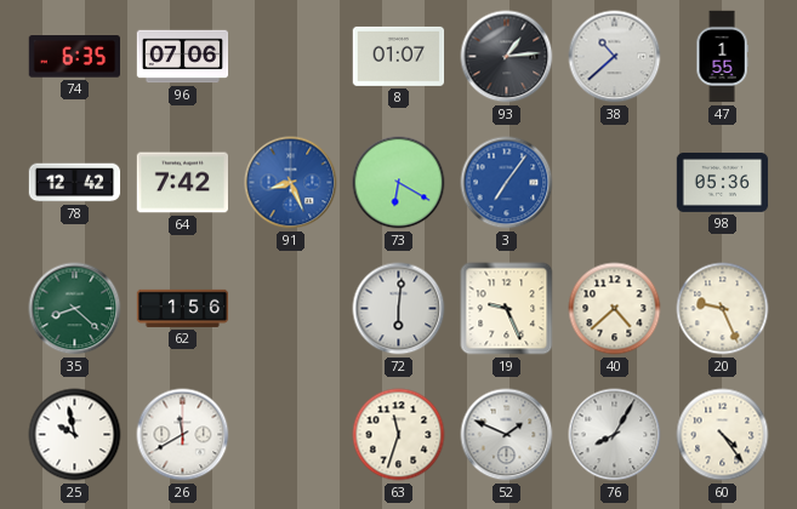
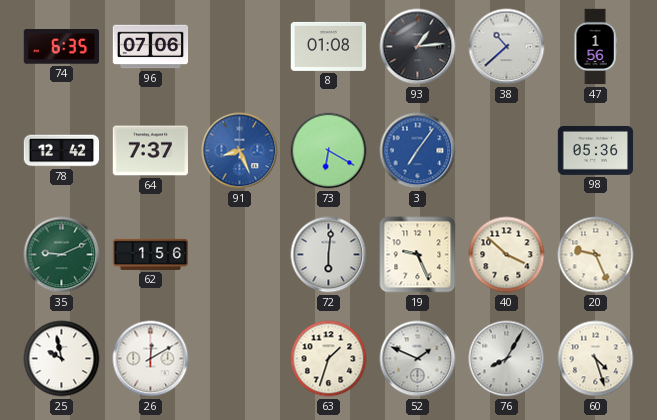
8: 01:07 -> 01:08 (329, 46)
47: 1:55 -> 1:56 (595, 47)
64: 7:42 -> 7:37 (151, 151)
35: 8:22 -> 9:11 (62, 255)
40: 4:38 -> 3:52 (507, 255)
26: 11:40 -> 12:10 (151, 359)
63: 11:33 -> 1:33 (329, 359)
60: 4:24 -> 4:27 (596, 359)
